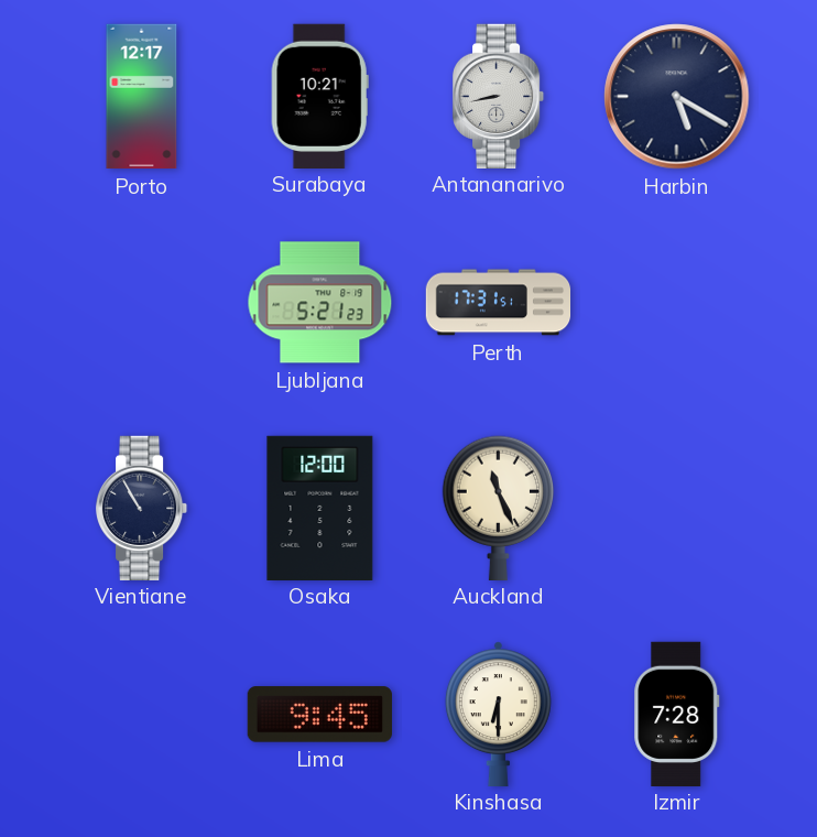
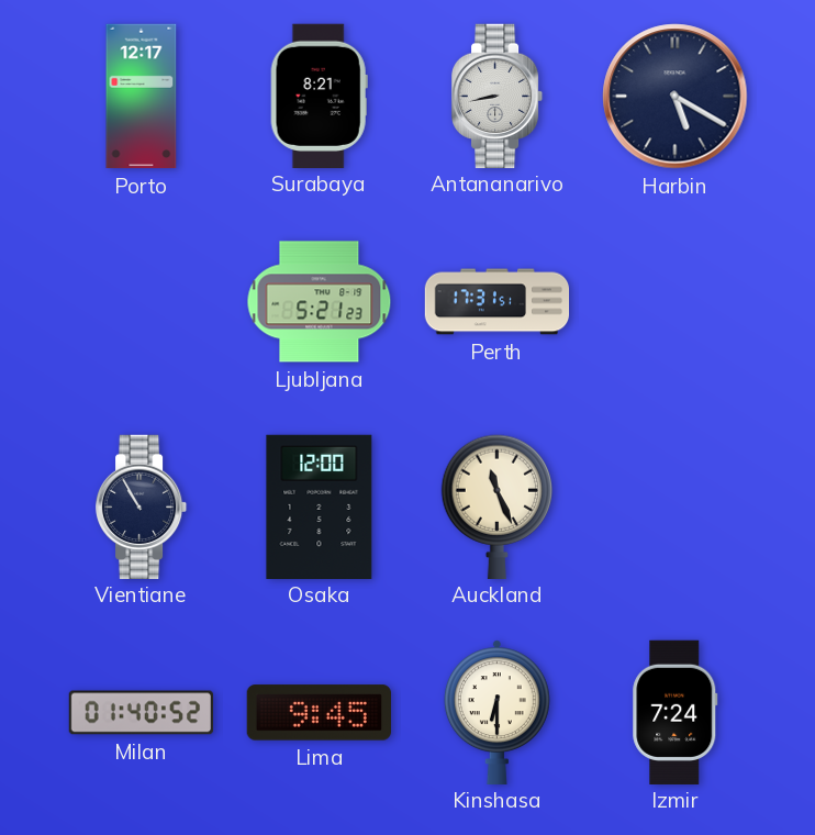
Surabaya: 10:21 -> 8:21 (319, 96)
Milan: none -> 01:40 (141, 713)
Izmir: 7:28 -> 7:24 (676, 712)
